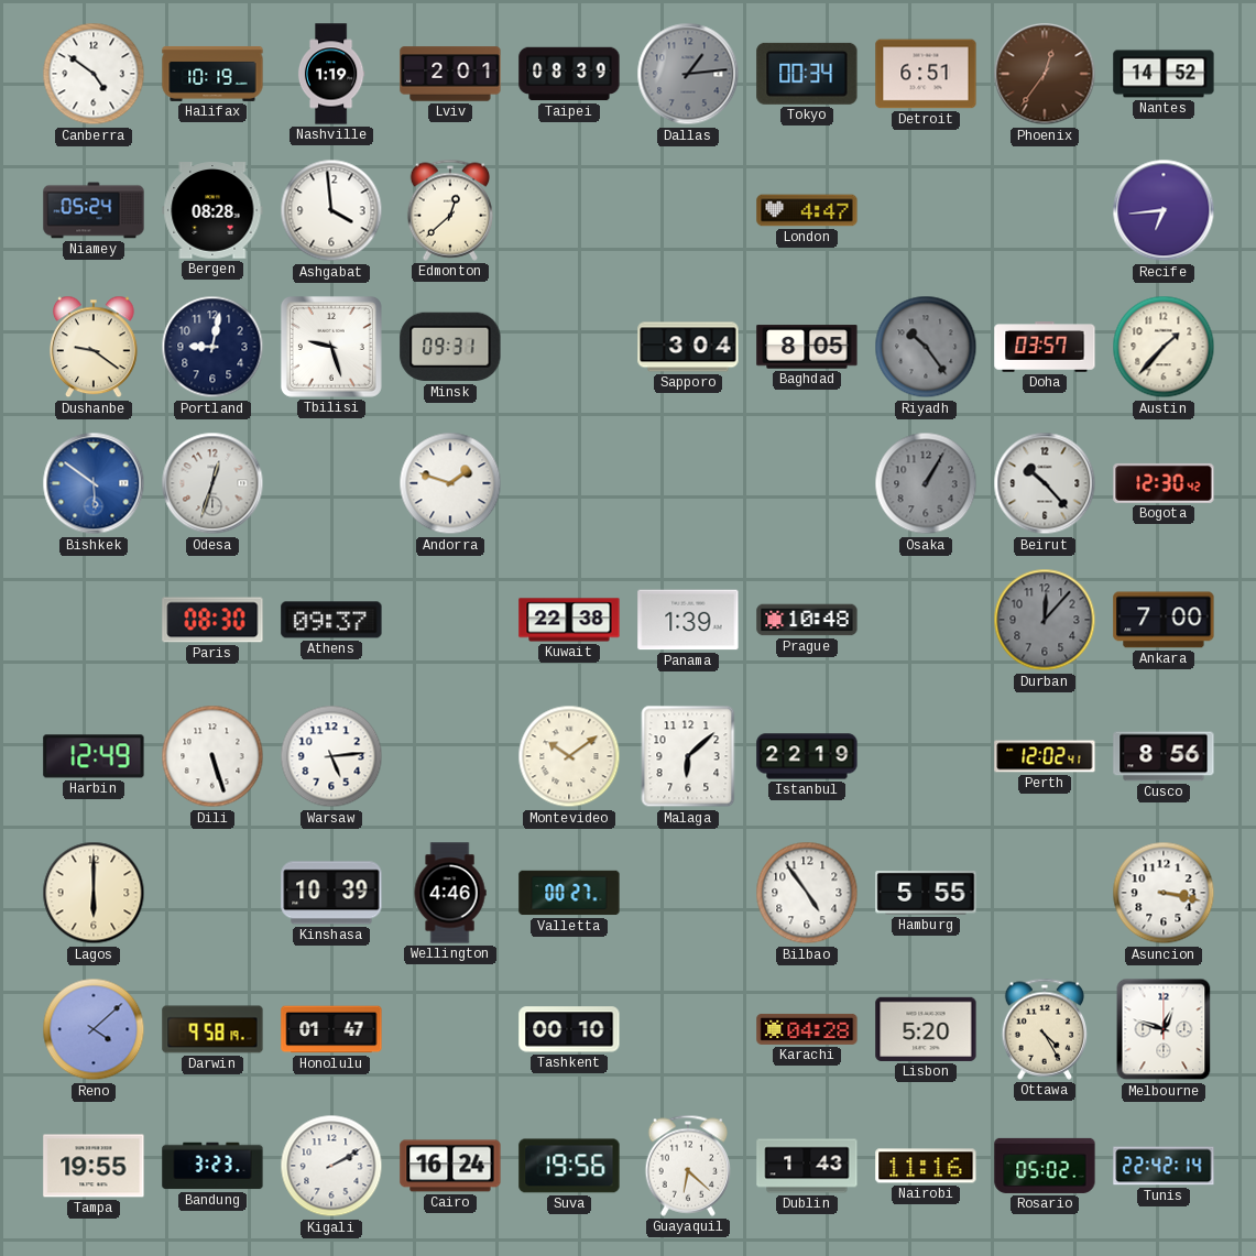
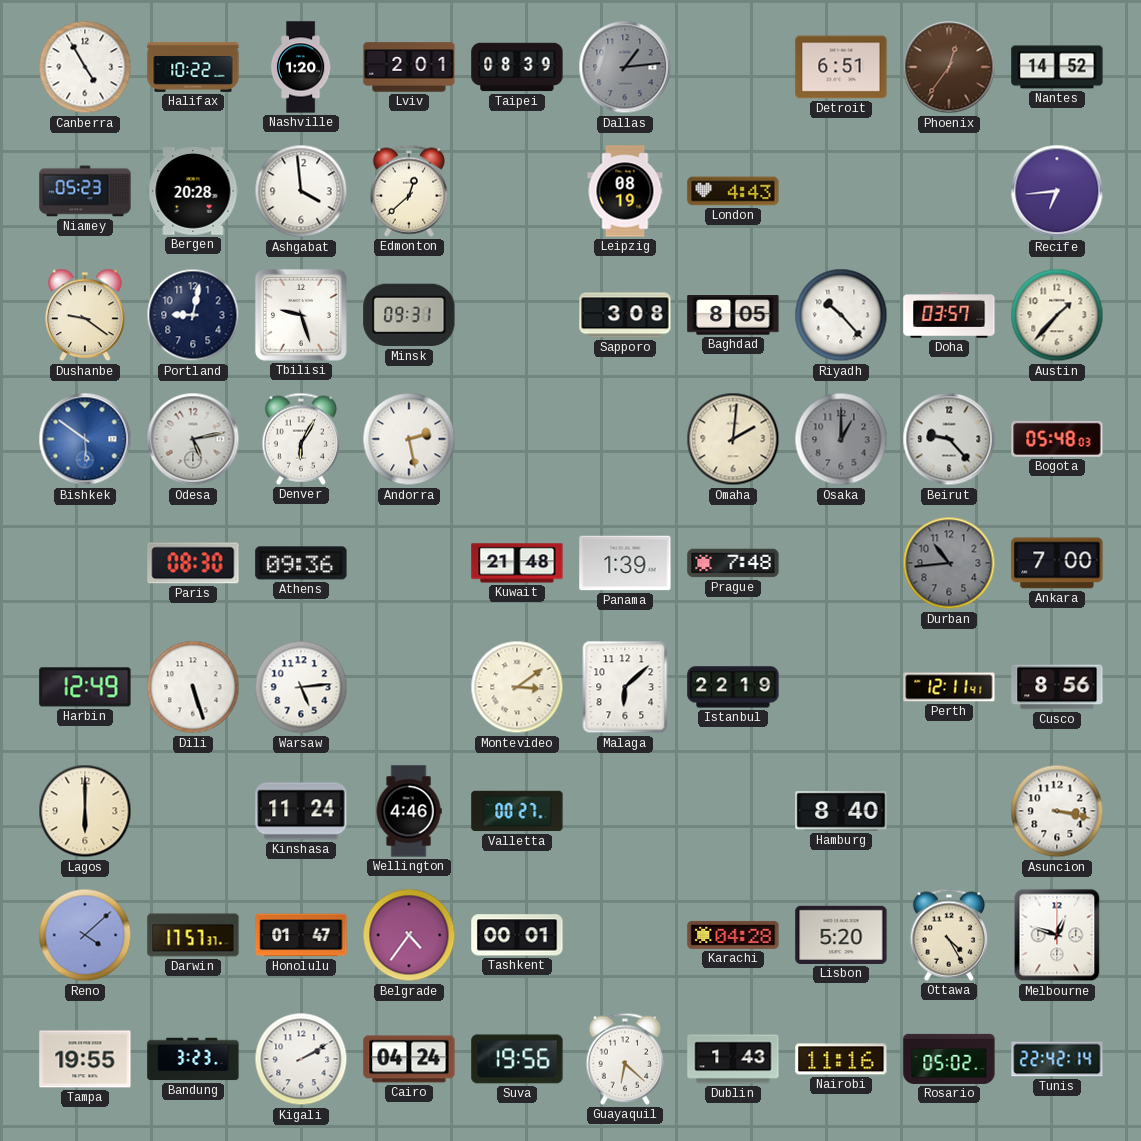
Canberra: 4:51 -> 4:55 (85, 67)
Halifax: 10:19 -> 10:22 (193, 67)
Nashville: 1:19 -> 1:20 (301, 67)
Tokyo: 00:34 -> none (807, 74)
Niamey: 05:24 -> 05:23 (85, 191)
Bergen: 08:28 -> 20:28 (193, 191)
Leipzig: none -> 08:19 (625, 191)
London: 4:47 -> 4:43 (733, 191)
Sapporo: 3:04 -> 3:08 (625, 315)
Riyadh: 10:24 -> 10:23 (841, 315)
Riyadh dial: grey -> white (841, 315)
Odesa: 12:33 -> 5:13 (193, 439)
Denver: none -> 6:05 (301, 439)
Andorra: 1:48 -> 2:28 (409, 439)
Omaha: none -> 2:01 (733, 439)
Osaka: 1:05 -> 1:00 (841, 439)
Beirut: 10:23 -> 9:23 (949, 439)
Bogota: 12:30 -> 05:48 (1057, 439)
Athens: 09:37 -> 09:36 (301, 563)
Kuwait: 22:38 -> 21:48 (517, 563)
Prague: 10:48 -> 7:48 (733, 563)
Durban: 12:07 -> 10:44 (949, 563)
Montevideo: 10:09 -> 3:09 (517, 687)
Perth: 12:02 -> 12:11 (949, 687)
Kinshasa: 10:39 -> 11:24 (301, 811)
Bilbao: 4:54 -> none (807, 893)
Hamburg: 5:55 -> 8:40 (841, 812)
Darwin: 9:58 -> 17:57 (193, 935)
Belgrade: none -> 4:36 (409, 935)
Tashkent: 00:10 -> 00:01 (517, 935)
Cairo: 16:24 -> 04:24 (409, 1059)
